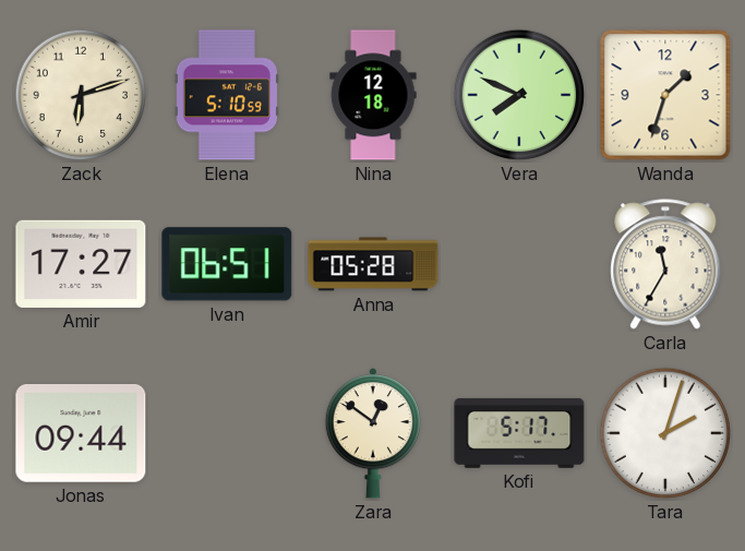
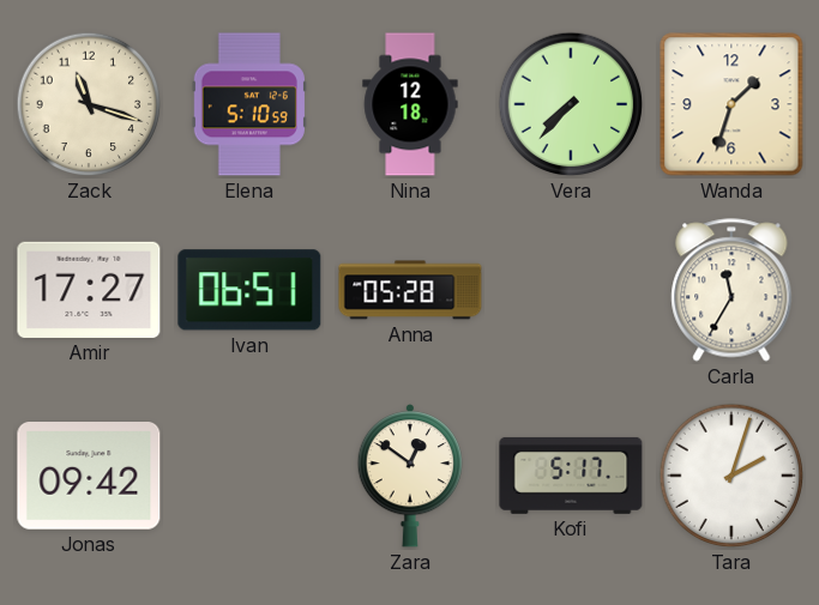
Zack: 6:12 -> 11:18 (89, 104)
Vera: 7:49 -> 7:37 (571, 104)
Jonas: 09:44 -> 09:42 (89, 477)
